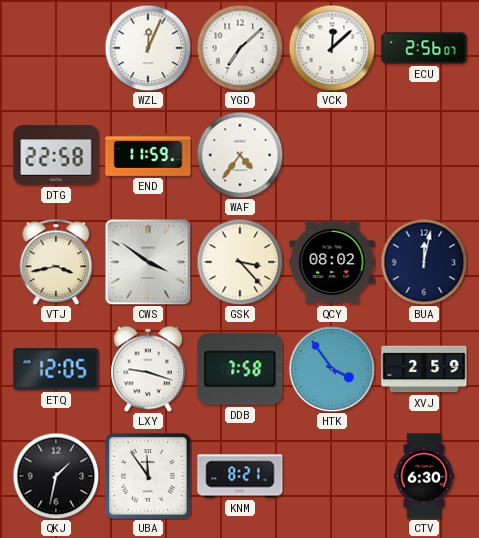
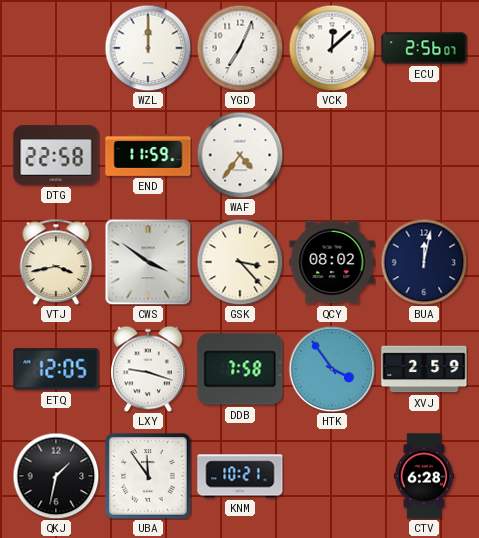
WZL: 12:04 -> 12:00 (148, 48)
YGD: 7:08 -> 7:04 (240, 48)
KNM: 8:21 -> 10:21 (240, 476)
CTV: 6:30 -> 6:28 (423, 476)
